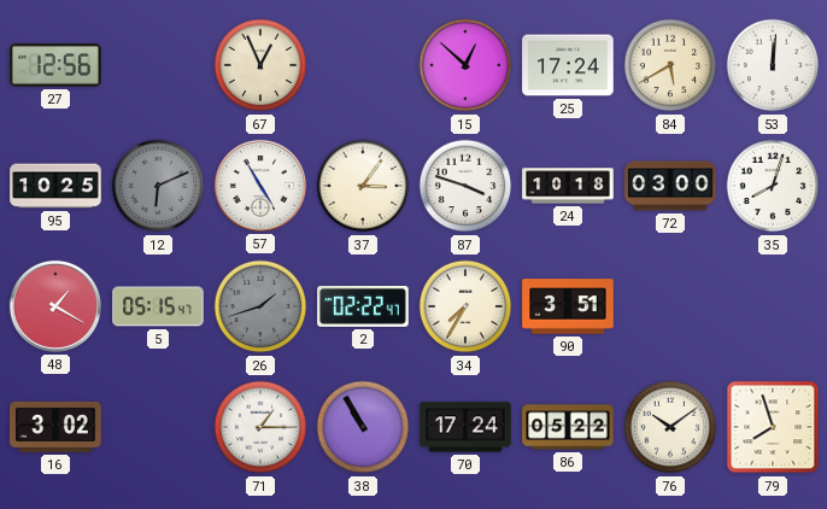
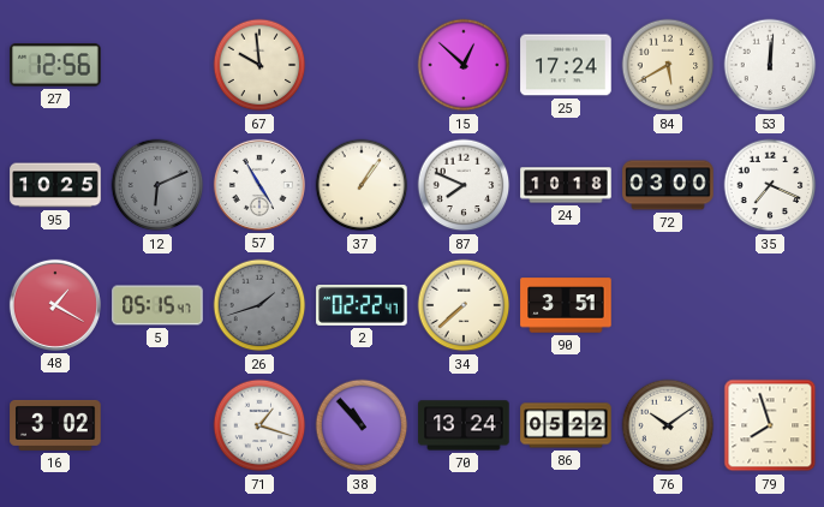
67: 12:56 -> 9:59 (259, 65)
37: 3:06 -> 1:06 (362, 185)
87: 3:48 -> 7:49 (464, 185)
35: 8:03 -> 7:19 (770, 185)
34: 7:35 -> 7:38 (464, 305)
71: 1:15 -> 1:18 (259, 425)
38: 10:55 -> 10:53 (362, 425)
70: 17:24 -> 13:24 (464, 425)
